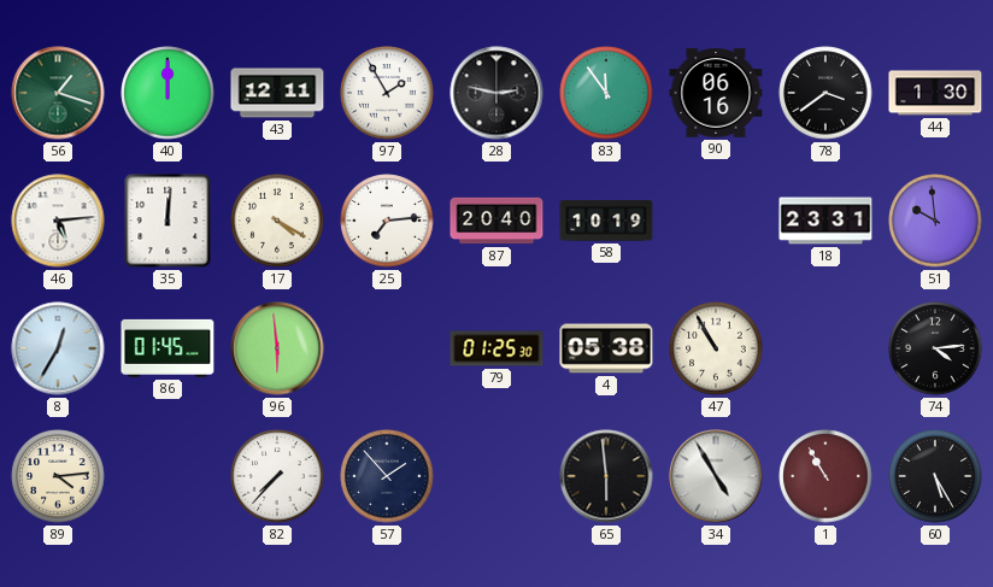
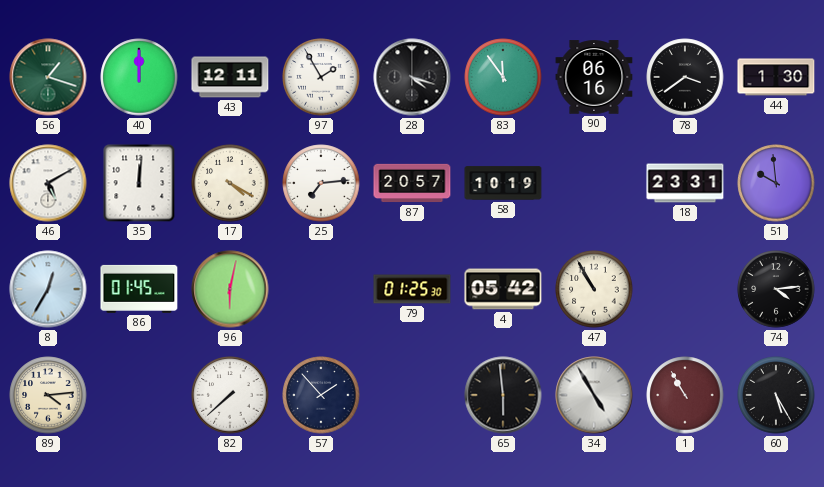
28: 2:47 -> 4:18 (412, 77)
46: 5:14 -> 5:10 (48, 183)
87: 20:40 -> 20:57 (412, 183)
96: 5:59 -> 6:02 (230, 289)
4: 05:38 -> 05:42 (503, 289)
82: 7:37 -> 7:38 (230, 395)
